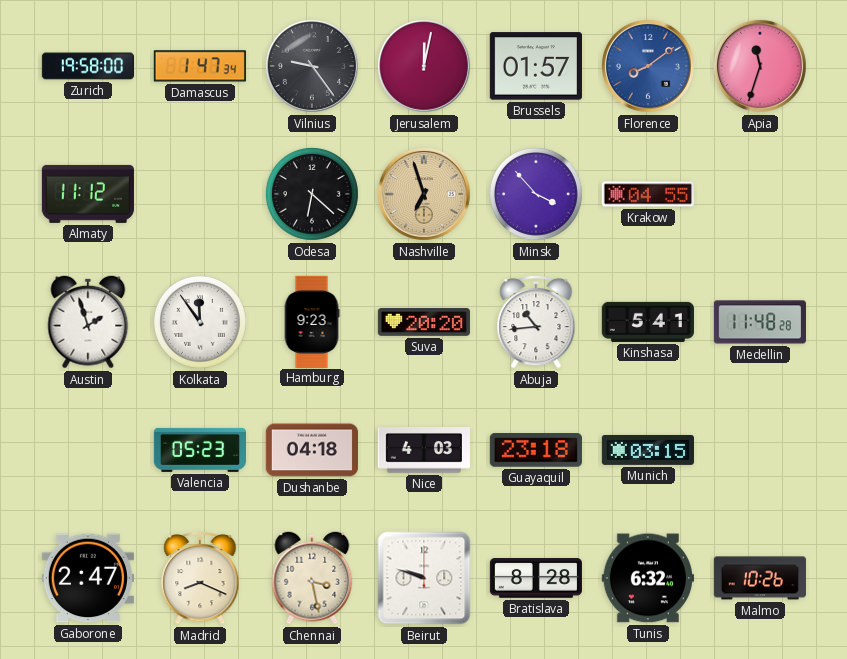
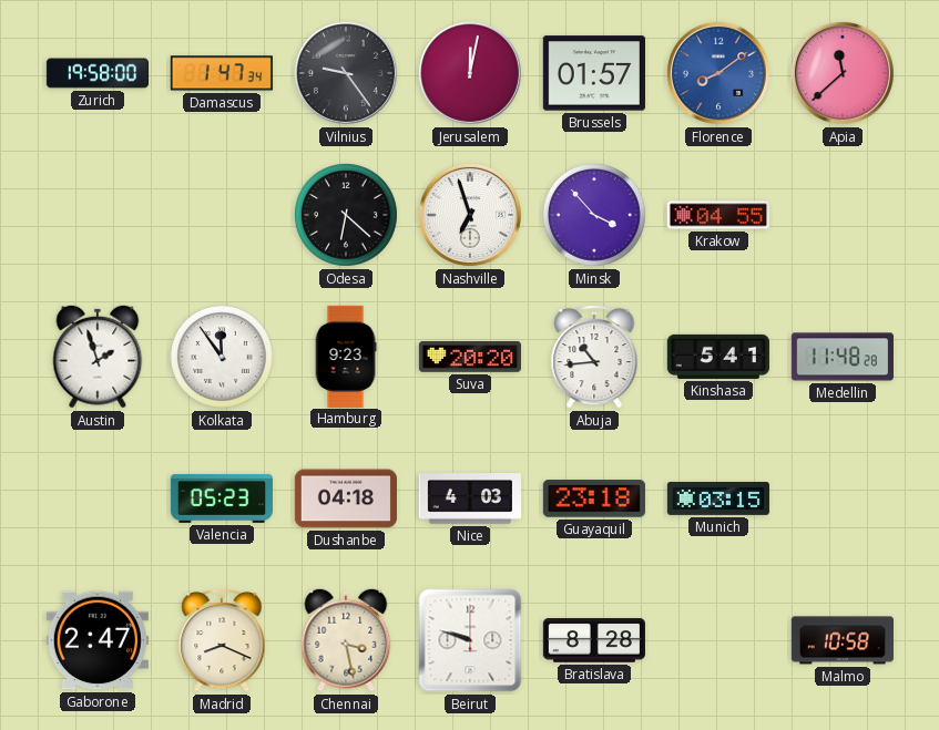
Apia: 11:33 -> 11:38 (843, 73)
Almaty: 11:12 -> none (87, 194)
Nashville dial: champagne -> white (470, 215)
Tunis: 6:32 -> none (648, 578)
Malmo: 10:26 -> 10:58 (843, 640)
